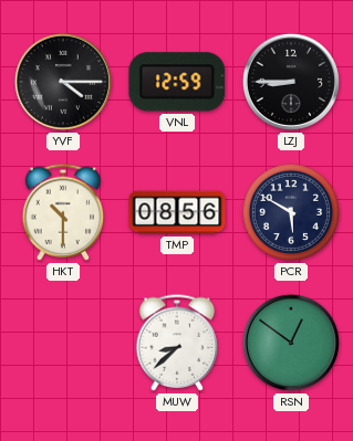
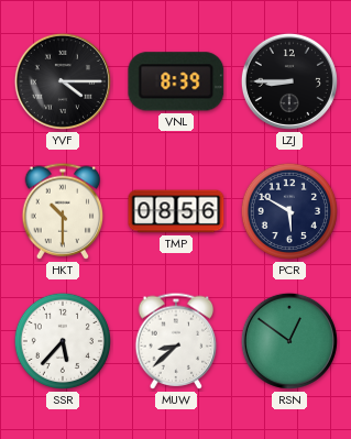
VNL: 12:59 -> 8:39 (176, 81)
SSR: none -> 5:37 (63, 341)
